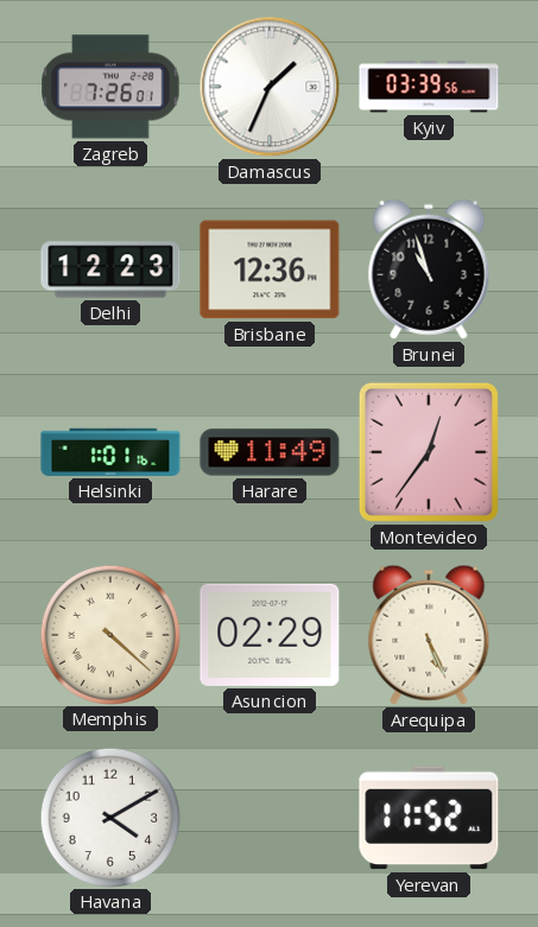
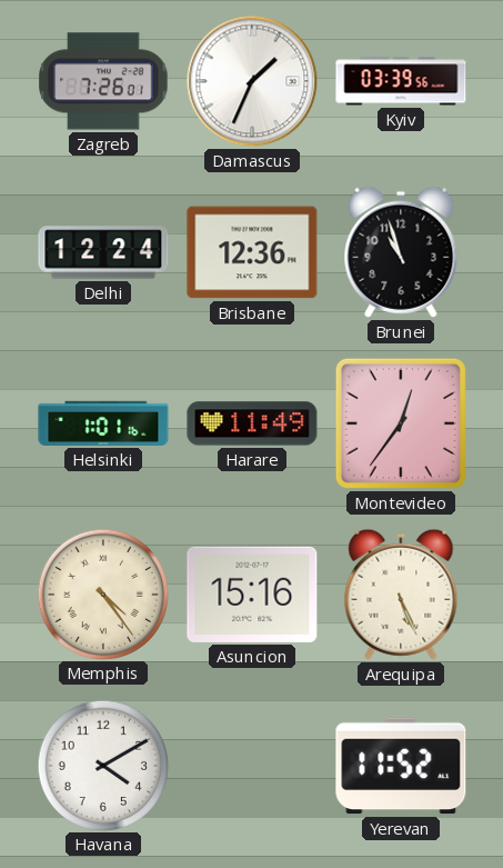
Delhi: 12:23 -> 12:24 (103, 252)
Memphis: 4:22 -> 4:24 (102, 593)
Asuncion: 02:29 -> 15:16 (252, 595)
